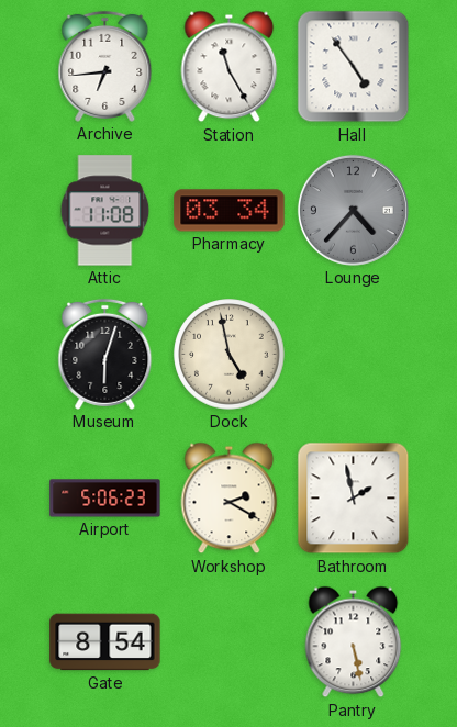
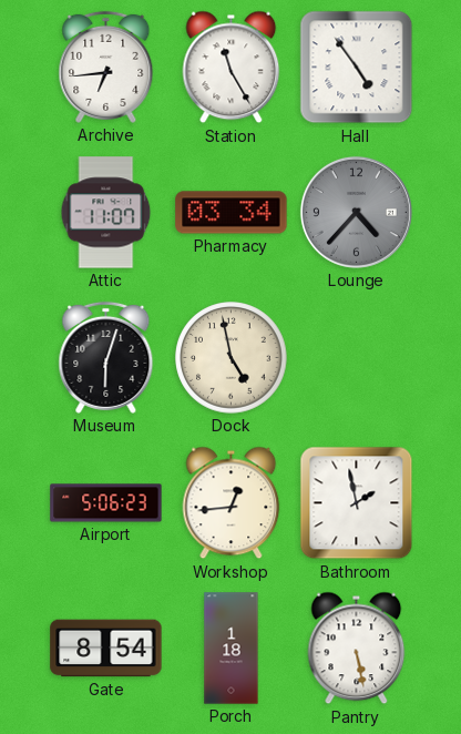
Attic: 11:08 -> 11:07 (106, 213)
Workshop: 2:20 -> 12:44 (232, 503)
Porch: none -> 1:18 (232, 649)
